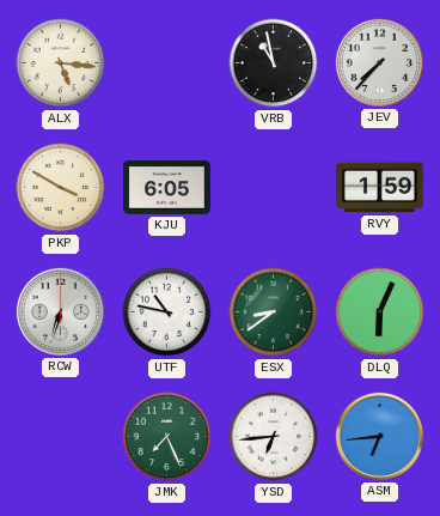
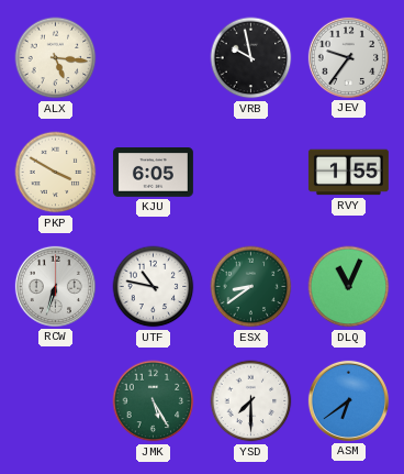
VRB: 10:58 -> 9:58 (251, 58)
JEV: 7:37 -> 9:36 (348, 57)
RVY: 1:59 -> 1:55 (348, 173)
DLQ: 6:04 -> 11:04 (349, 287)
JMK: 7:26 -> 5:25 (154, 401)
YSD: 6:44 -> 7:30 (251, 401)
ASM: 6:44 -> 6:39 (348, 400)
